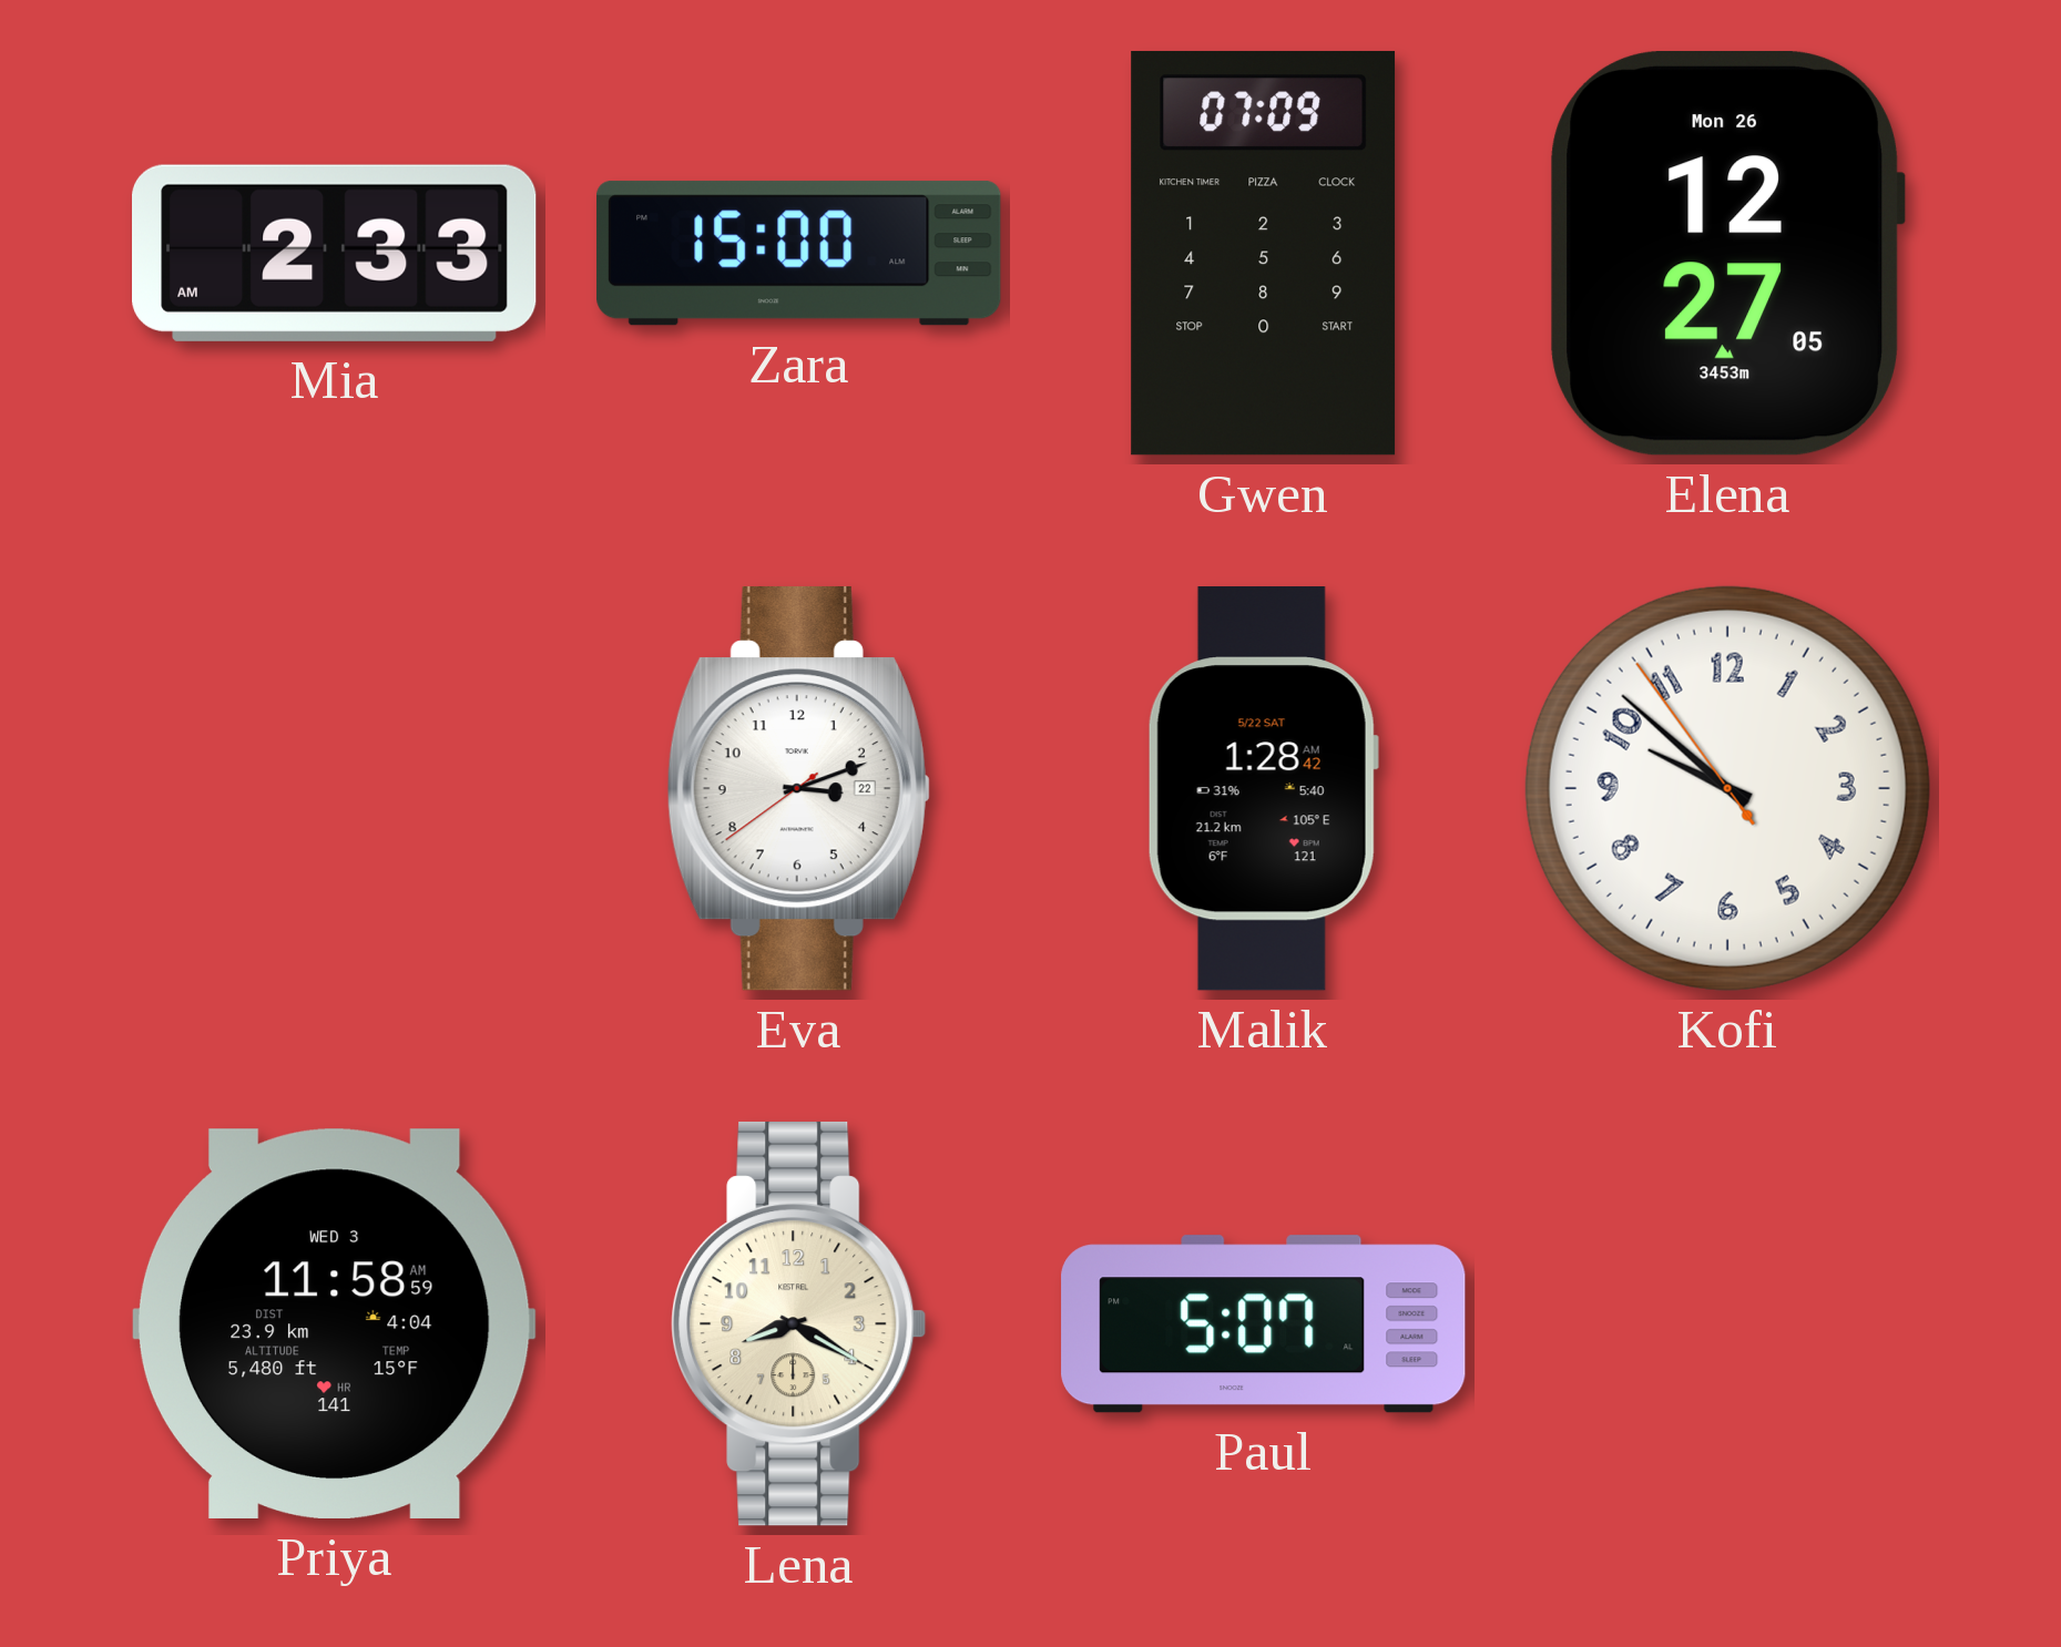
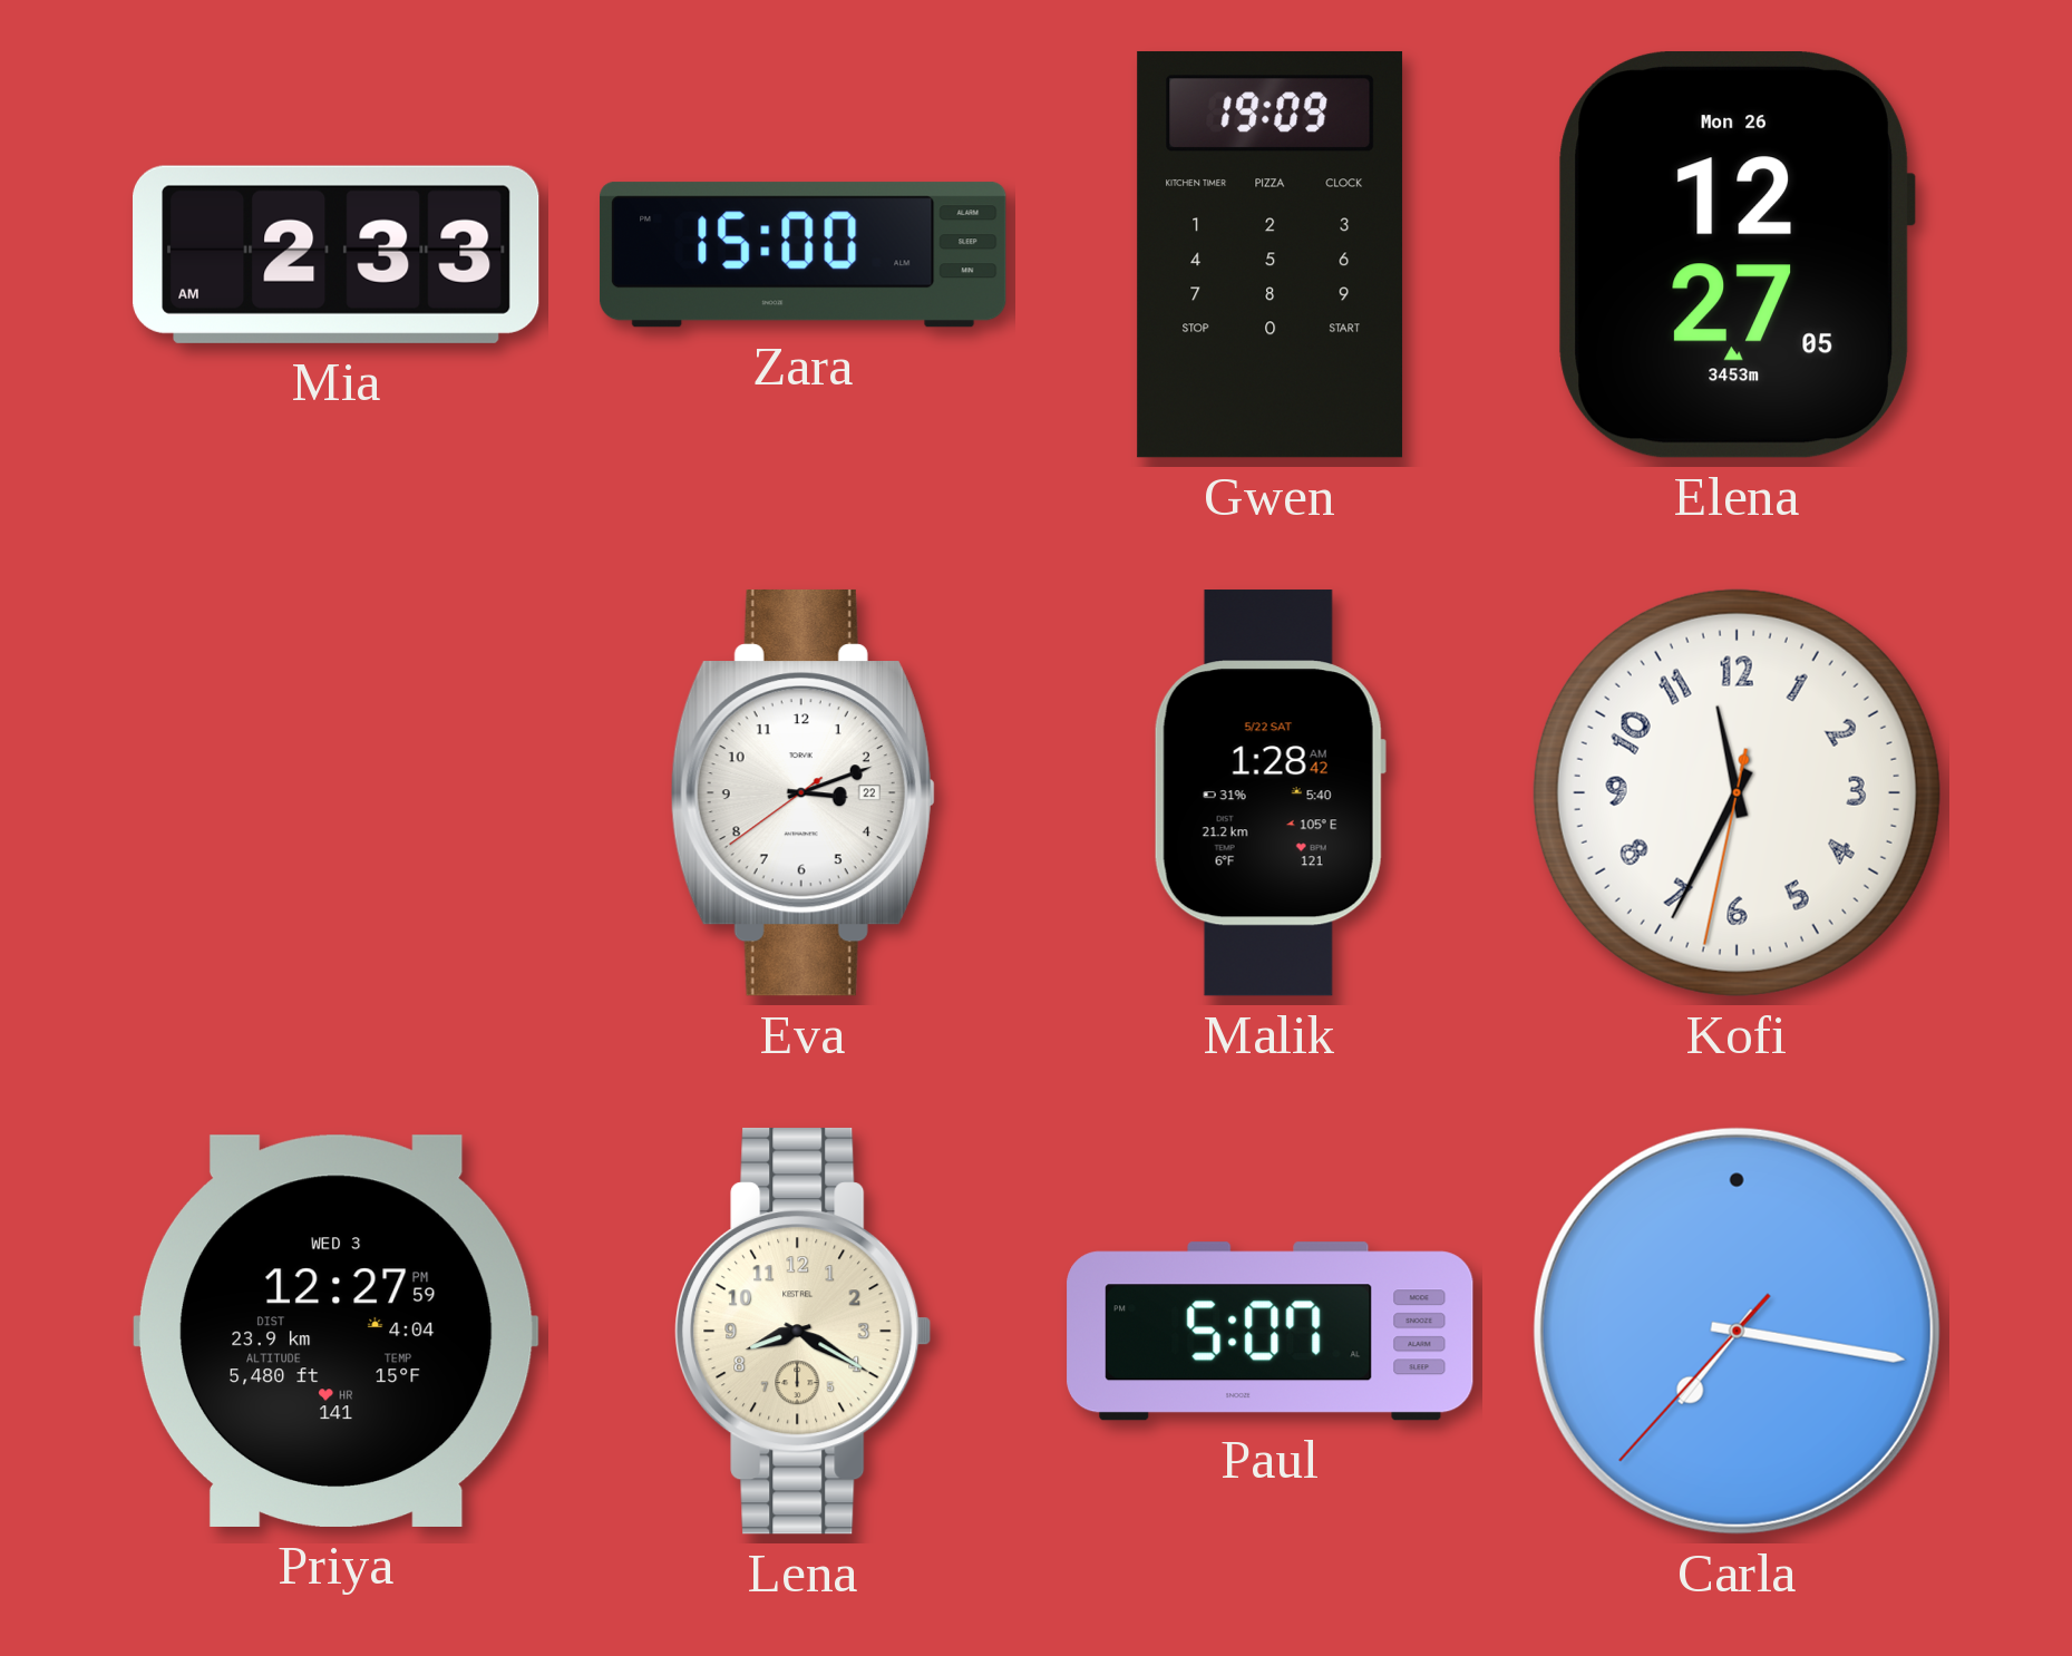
Gwen: 07:09 -> 19:09 (1271, 254)
Kofi: 9:51 -> 11:34 (1737, 792)
Priya: 11:58 -> 12:27 (335, 1331)
Carla: none -> 7:16 (1737, 1331)
